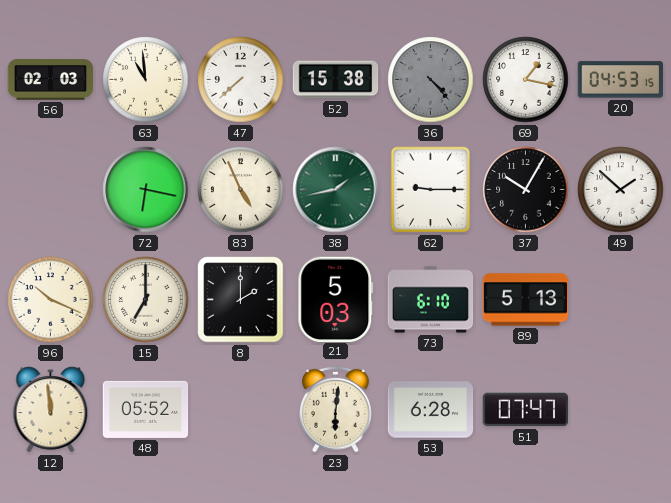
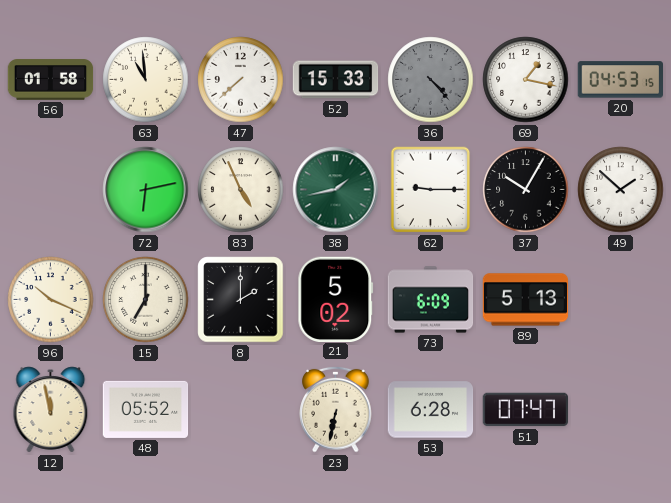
56: 02:03 -> 01:58 (51, 80)
52: 15:38 -> 15:33 (336, 80)
72: 6:17 -> 6:13 (146, 190)
21: 5:03 -> 5:02 (336, 299)
73: 6:10 -> 6:09 (431, 300)
12: 11:59 -> 11:58 (51, 410)
23: 6:01 -> 6:32 (336, 409)
